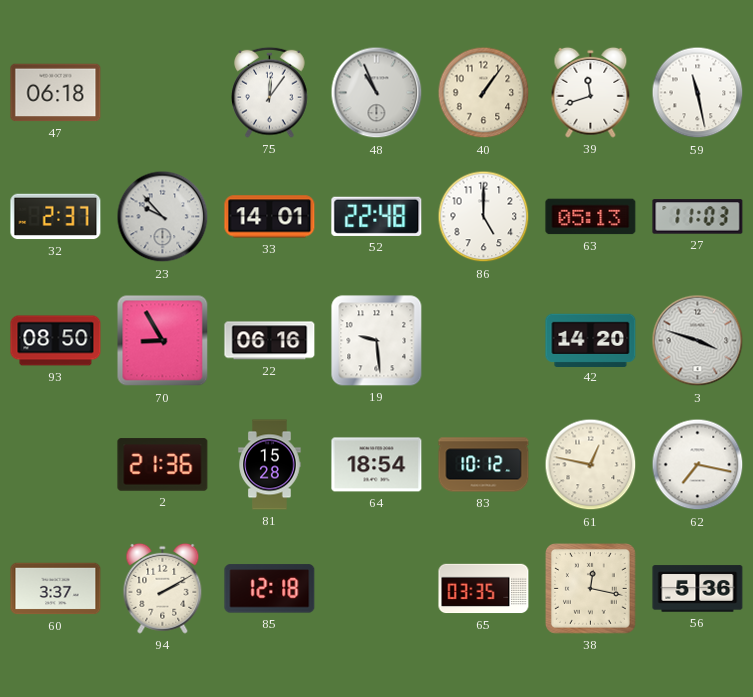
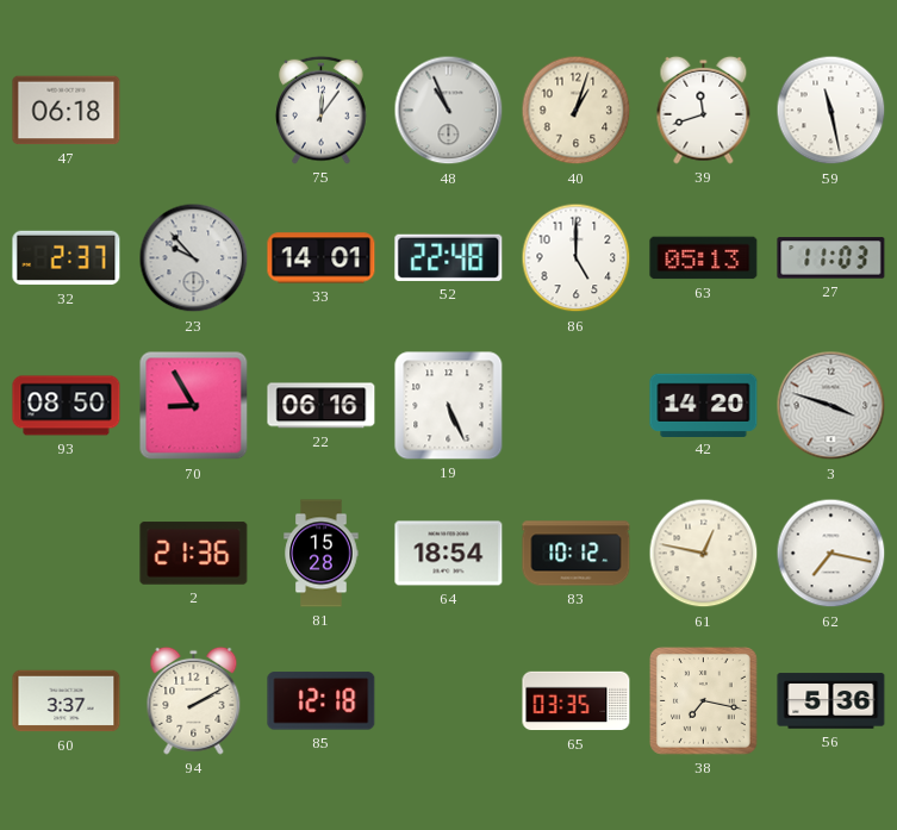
40: 1:06 -> 1:03 (577, 111)
19: 9:29 -> 5:26 (449, 406)
38: 12:17 -> 7:17 (704, 701)
